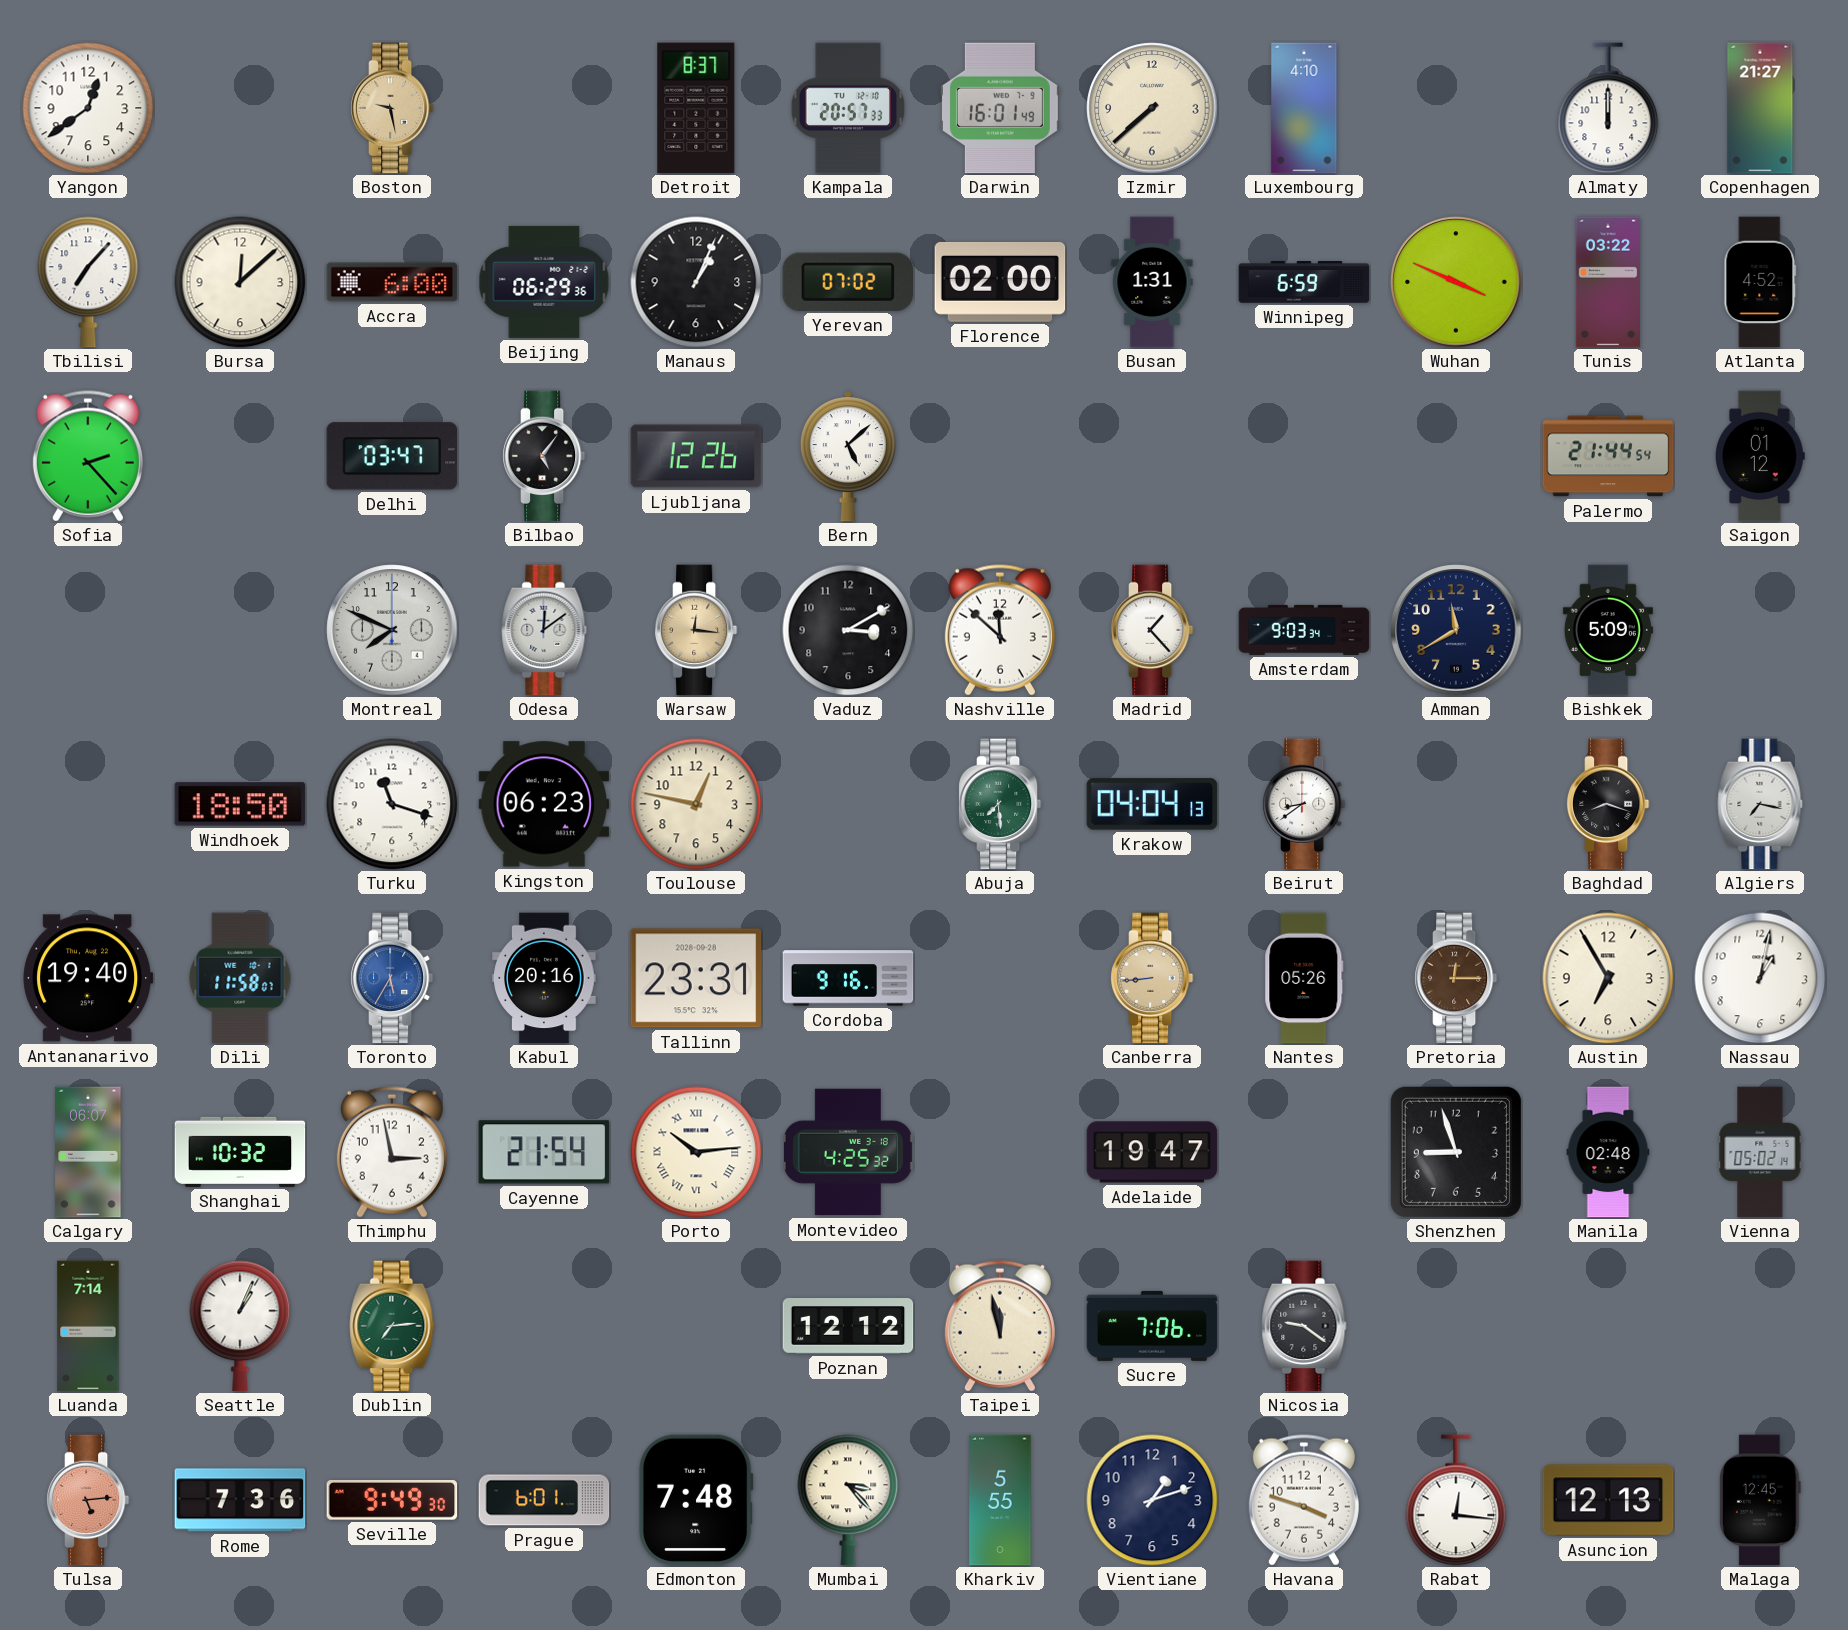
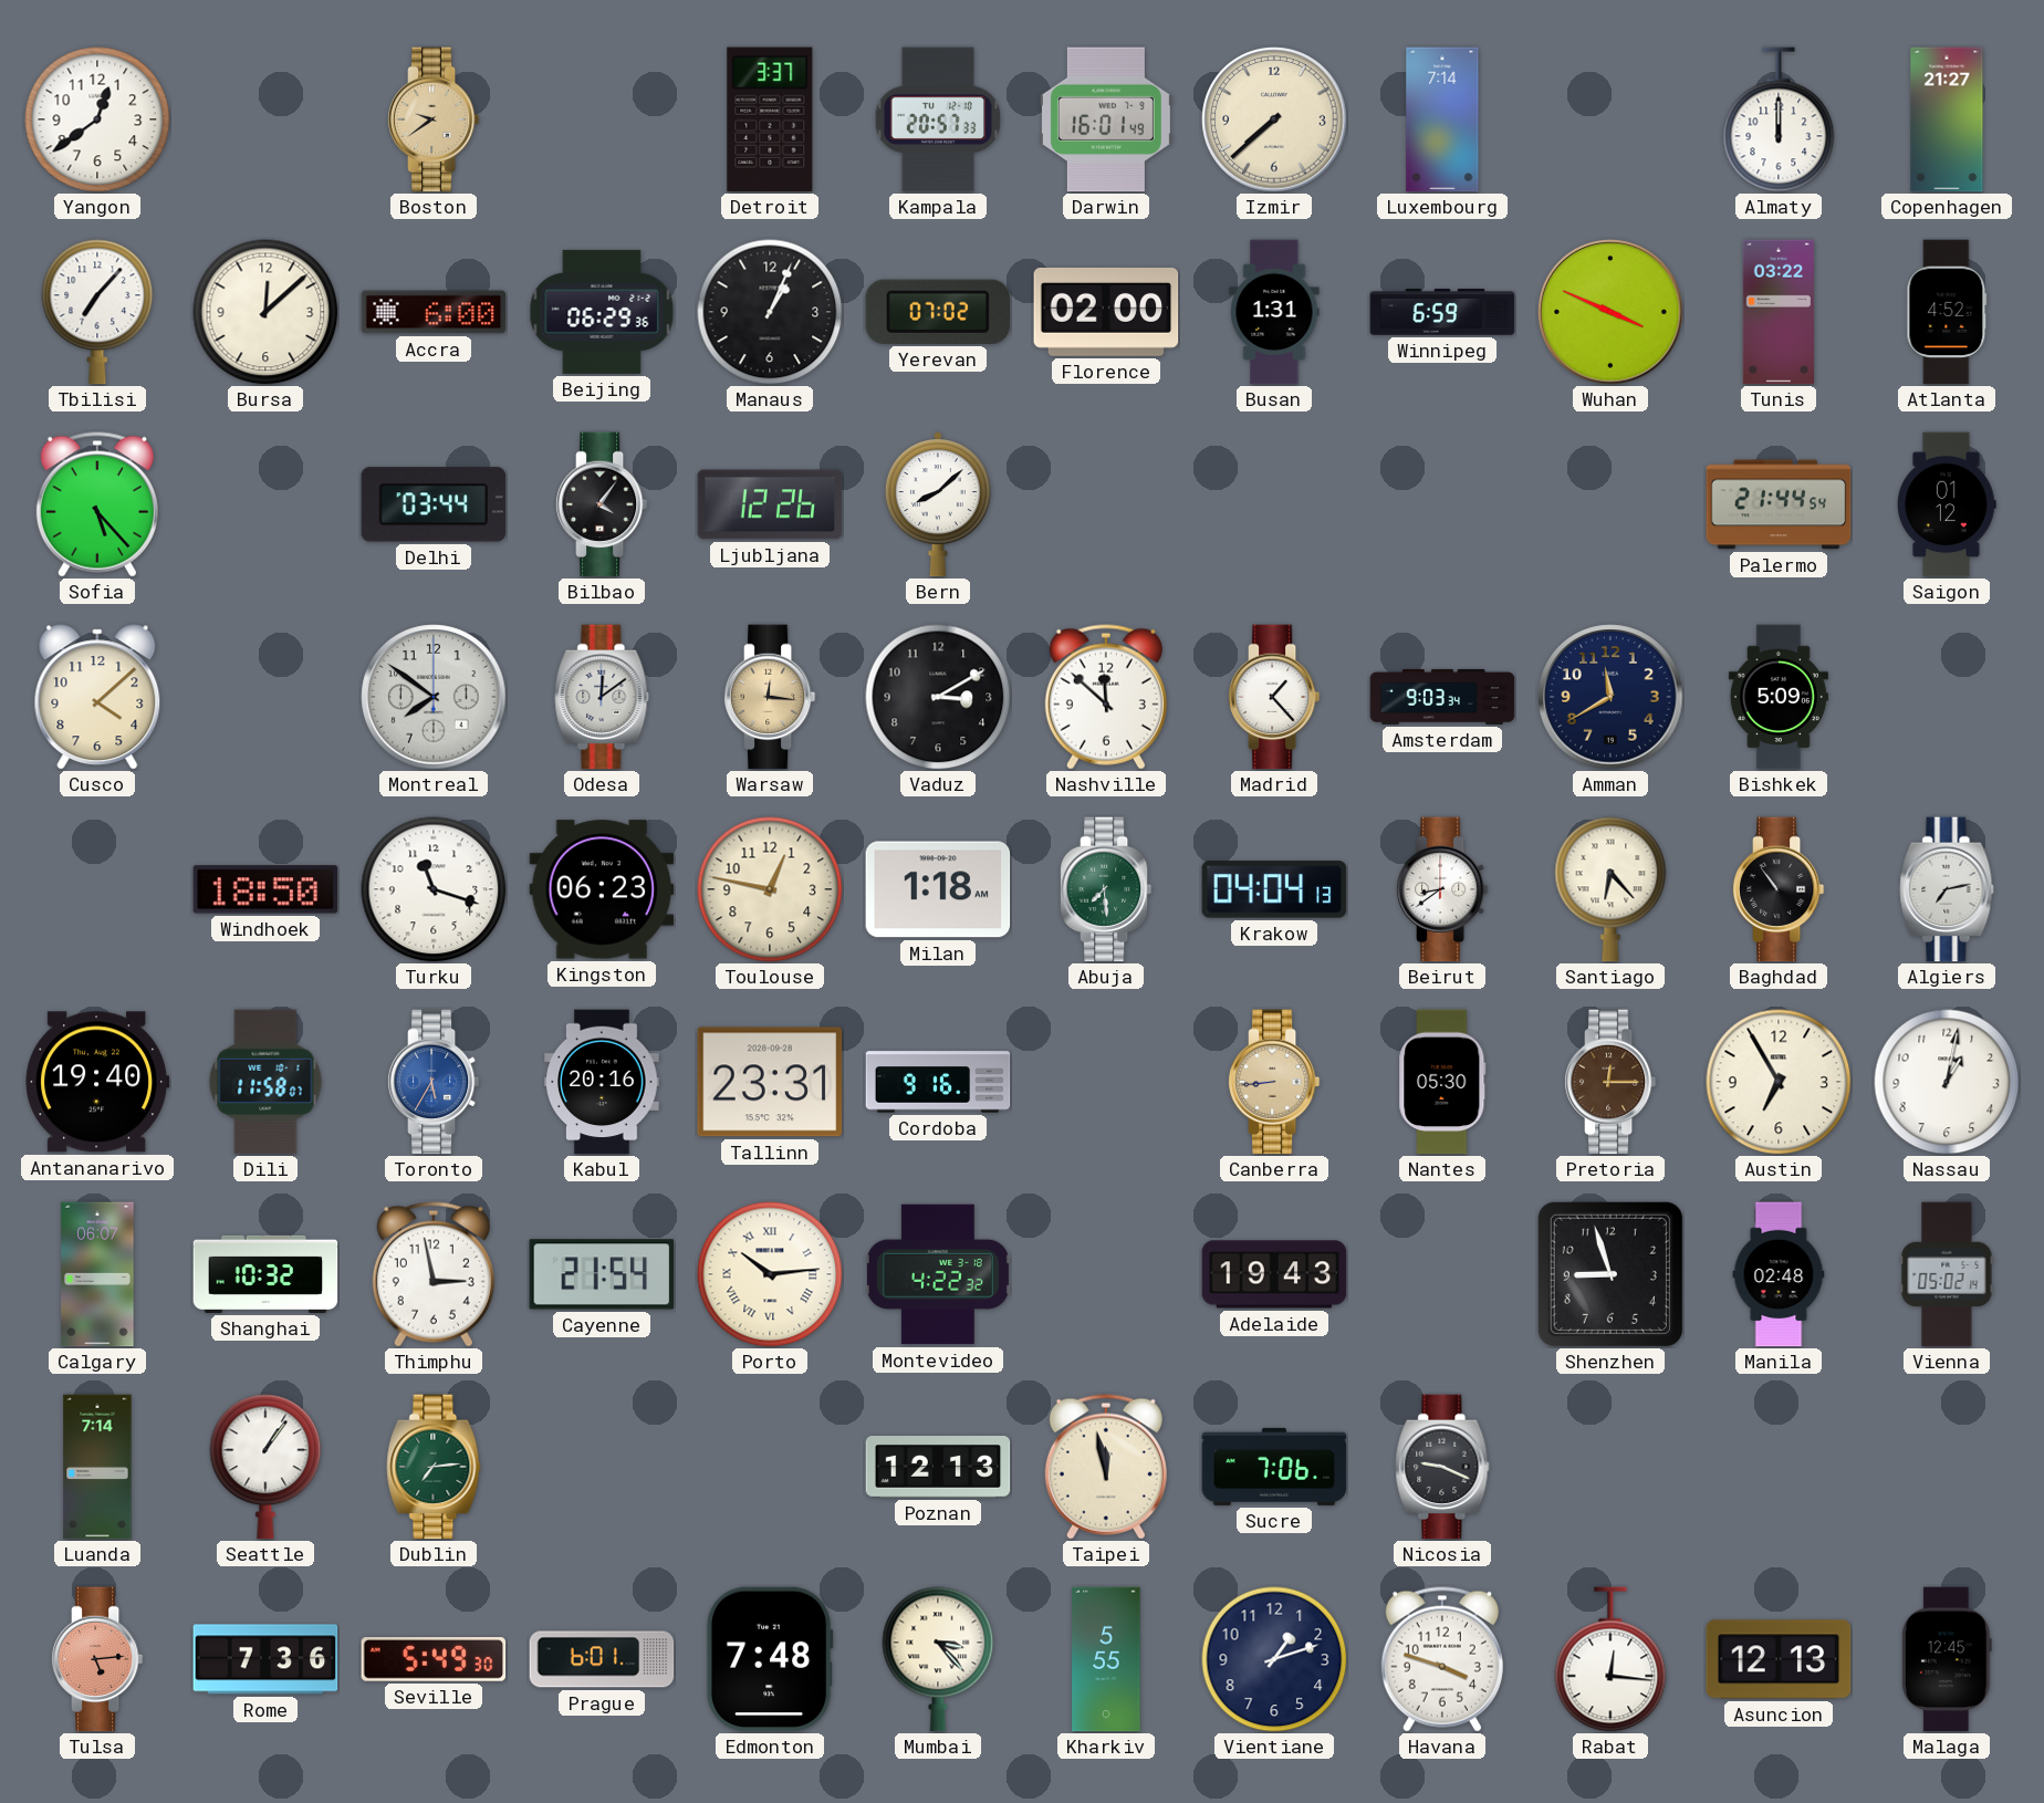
Boston: 9:28 -> 9:39 (434, 119)
Detroit: 8:37 -> 3:37 (770, 119)
Luxembourg: 4:10 -> 7:14 (1442, 119)
Sofia: 2:23 -> 5:23 (97, 504)
Delhi: 03:47 -> 03:44 (434, 504)
Bilbao: 5:06 -> 4:06 (602, 504)
Bern: 5:08 -> 8:08 (938, 504)
Cusco: none -> 4:08 (97, 697)
Montreal: 7:49 -> 7:51 (434, 697)
Milan: none -> 1:18 (938, 889)
Santiago: none -> 6:23 (1610, 889)
Baghdad: 8:18 -> 10:54 (1779, 889)
Algiers: 7:17 -> 7:13 (1947, 889)
Nantes: 05:26 -> 05:30 (1442, 1082)
Montevideo: 4:25 -> 4:22 (938, 1274)
Adelaide: 19:47 -> 19:43 (1274, 1274)
Seattle: 1:04 -> 1:06 (265, 1467)
Poznan: 12:12 -> 12:13 (938, 1467)
Nicosia: 9:21 -> 9:19 (1442, 1467)
Seville: 9:49 -> 5:49 (434, 1660)
